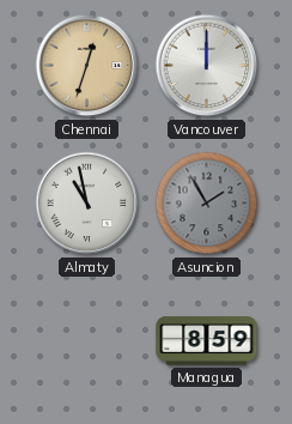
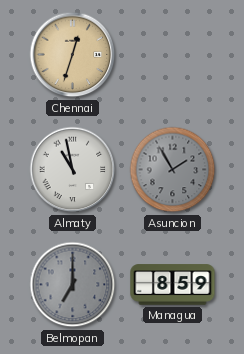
Vancouver: 12:00 -> none (207, 66)
Belmopan: none -> 7:00 (73, 285)
